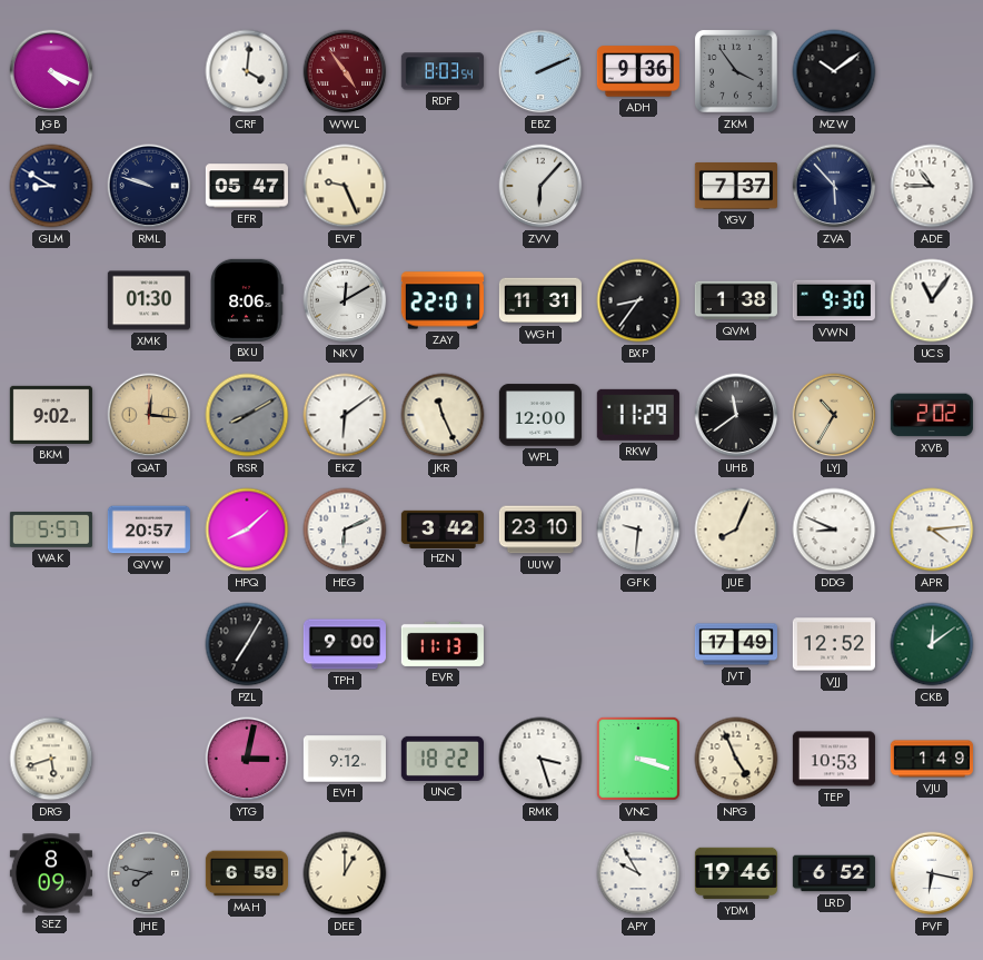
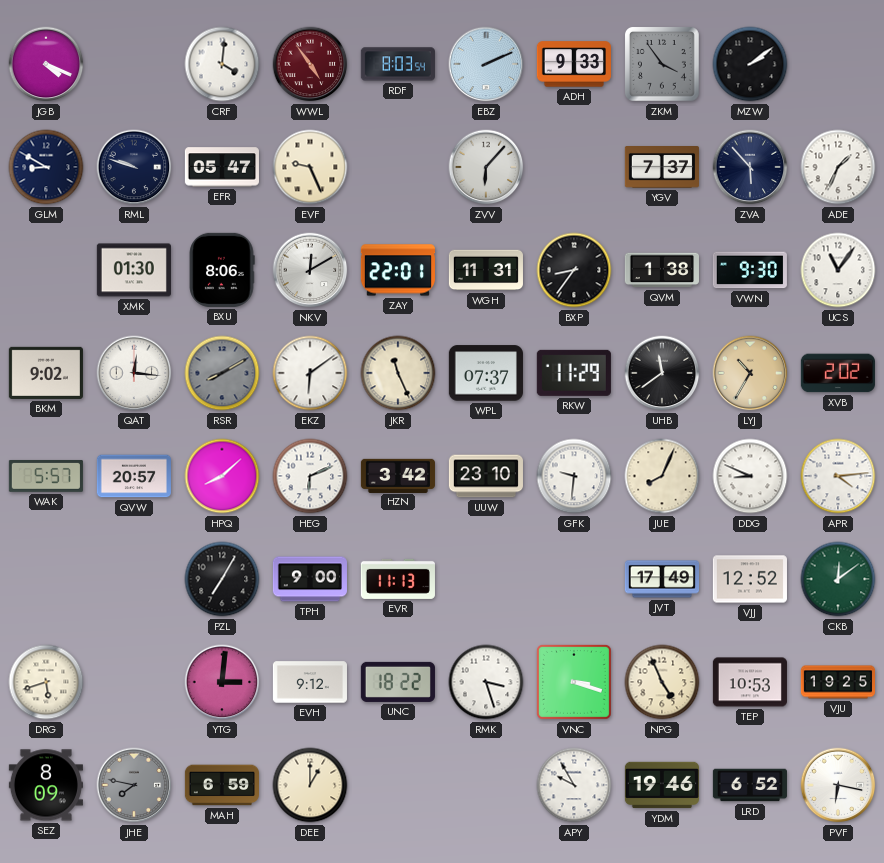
ADH: 9:36 -> 9:33 (574, 64)
MZW: 10:09 -> 2:09 (750, 64)
ADE: 10:45 -> 1:34 (838, 167)
QAT dial: champagne -> white (134, 373)
WPL: 12:00 -> 07:37 (486, 373)
YTG: 3:02 -> 3:01 (222, 682)
VJU: 1:49 -> 19:25 (837, 682)
